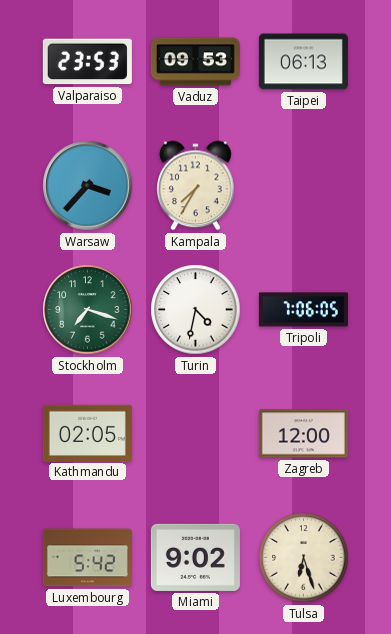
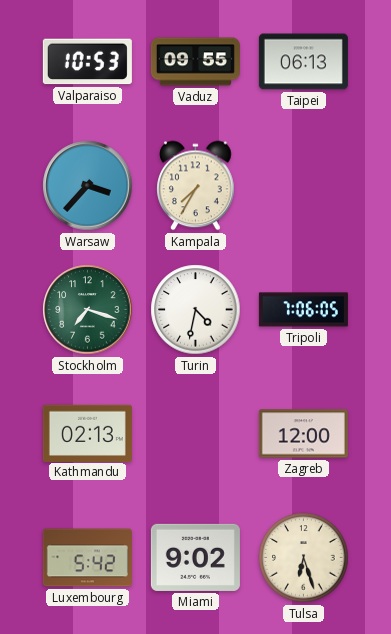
Valparaiso: 23:53 -> 10:53 (87, 62)
Vaduz: 09:53 -> 09:55 (195, 62)
Kathmandu: 02:05 -> 02:13 (87, 433)
